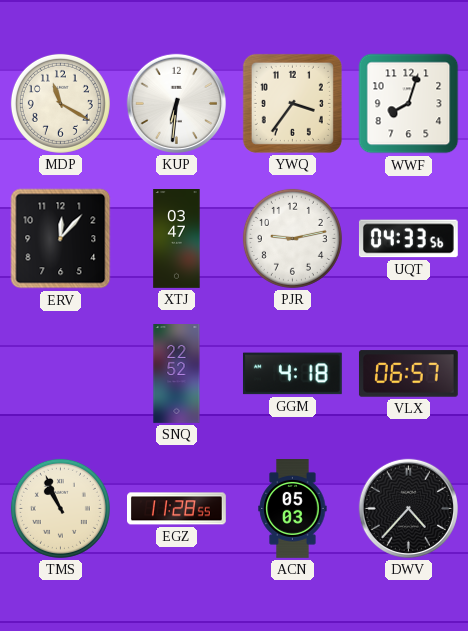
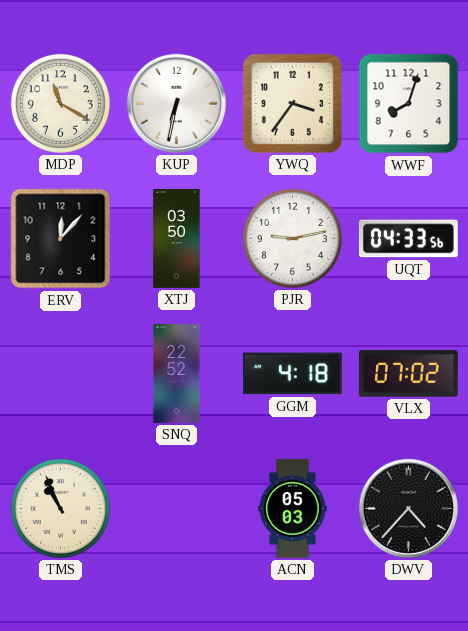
KUP: 6:31 -> 6:32 (176, 103)
XTJ: 03:47 -> 03:50 (177, 239)
VLX: 06:57 -> 07:02 (408, 374)
EGZ: 11:28 -> none (177, 509)
